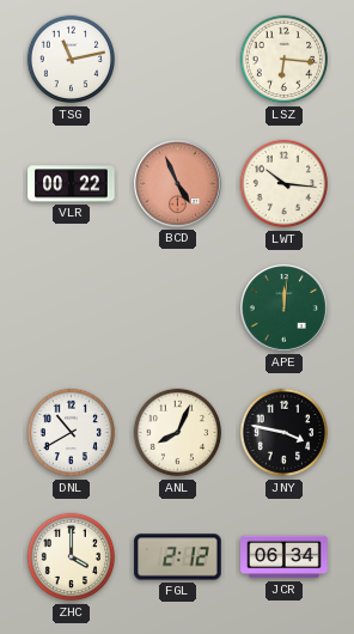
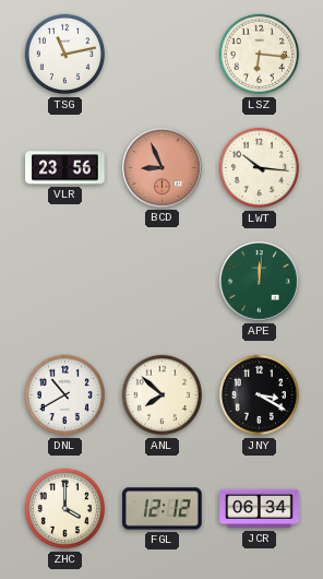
VLR: 00:22 -> 23:56 (65, 168)
BCD: 4:56 -> 8:56 (163, 168)
ANL: 8:04 -> 7:52 (163, 395)
JNY: 3:47 -> 3:20 (260, 395)
FGL: 2:12 -> 12:12 (163, 509)
